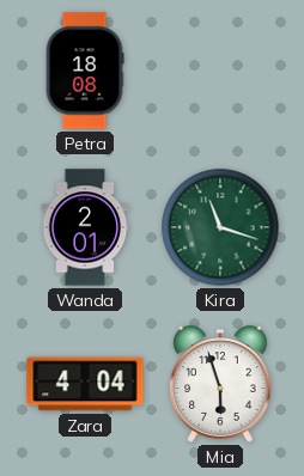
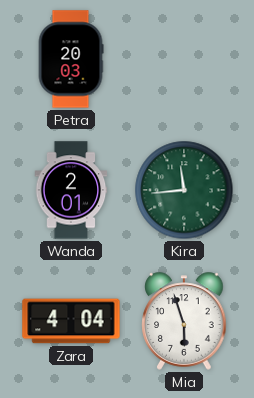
Petra: 18:08 -> 20:03 (71, 59)
Kira: 11:18 -> 11:44 (184, 190)
